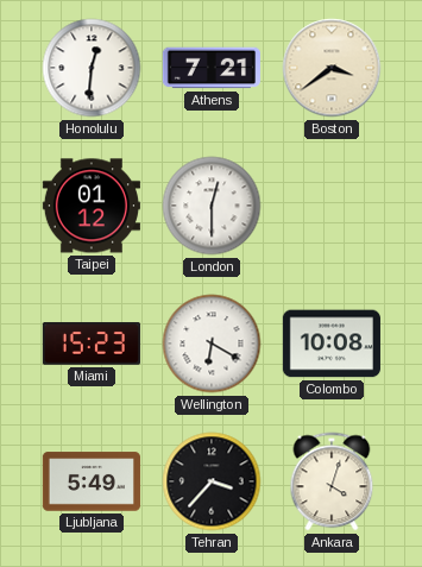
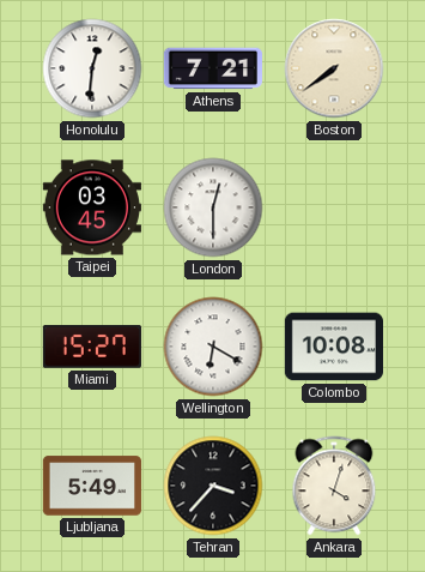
Boston: 3:39 -> 7:39 (334, 68)
Taipei: 01:12 -> 03:45 (92, 207)
Miami: 15:23 -> 15:27 (92, 347)
